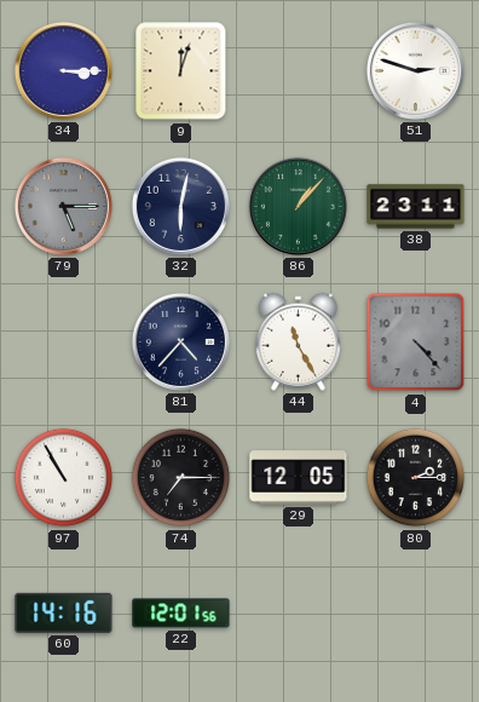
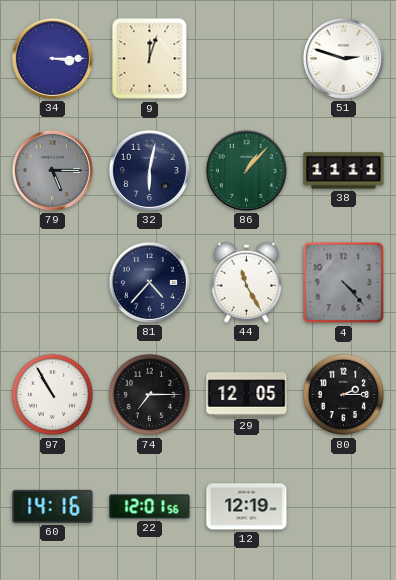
38: 23:11 -> 11:11 (344, 171)
12: none -> 12:19 (247, 507)
